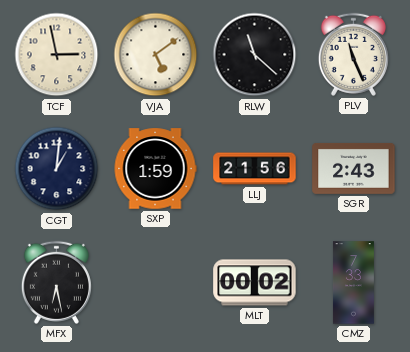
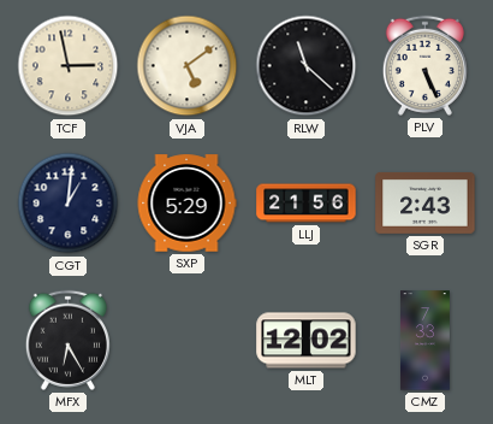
PLV: 11:26 -> 5:26 (424, 65)
SXP: 1:59 -> 5:29 (186, 204)
MFX: 6:28 -> 6:25 (67, 340)
MLT: 00:02 -> 12:02 (307, 341)
